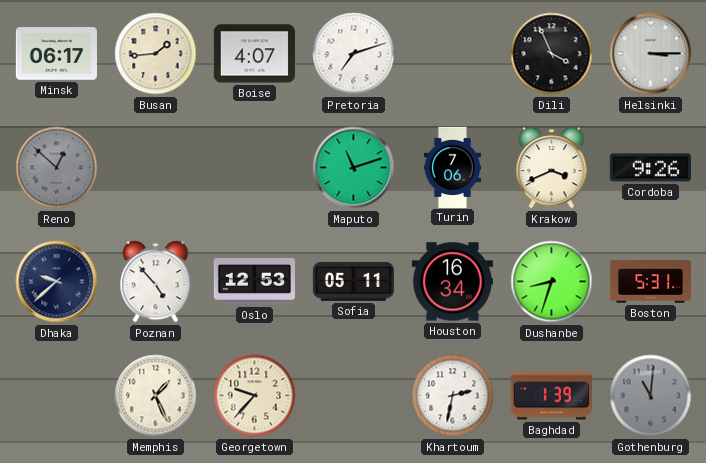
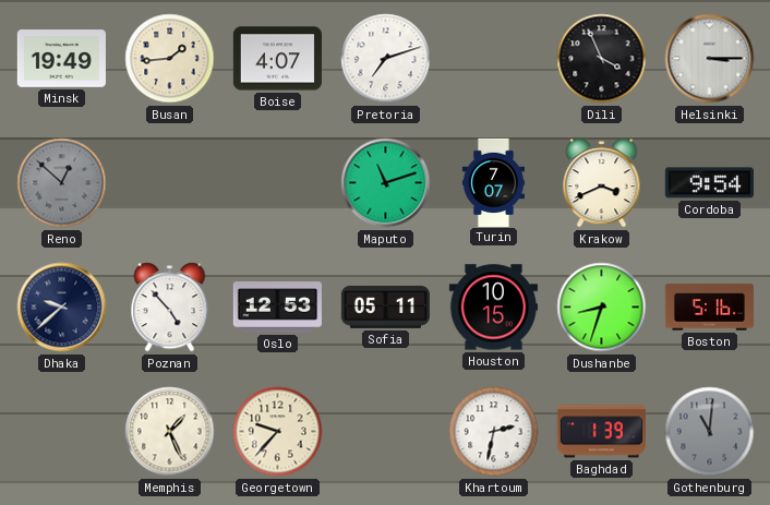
Minsk: 06:17 -> 19:49 (61, 59)
Turin: 7:06 -> 7:07 (493, 182)
Cordoba: 9:26 -> 9:54 (709, 183)
Houston: 16:34 -> 10:15 (493, 308)
Boston: 5:31 -> 5:16 (709, 308)
